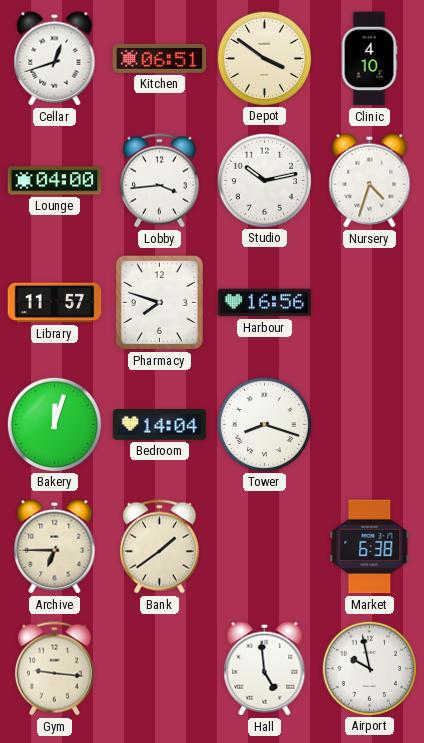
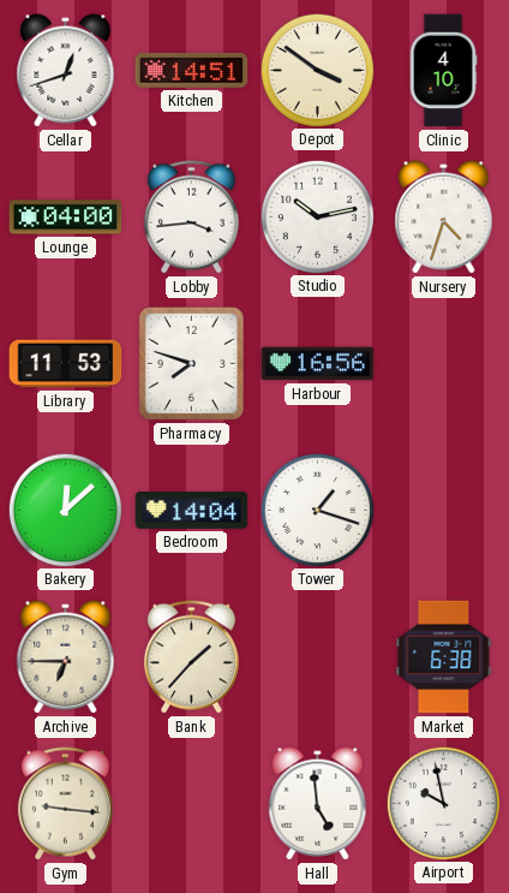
Kitchen: 06:51 -> 14:51 (192, 70)
Library: 11:57 -> 11:53 (66, 364)
Bakery: 12:03 -> 12:08 (65, 510)
Tower: 8:18 -> 1:18 (317, 510)
Bank: 1:39 -> 1:37 (191, 657)
